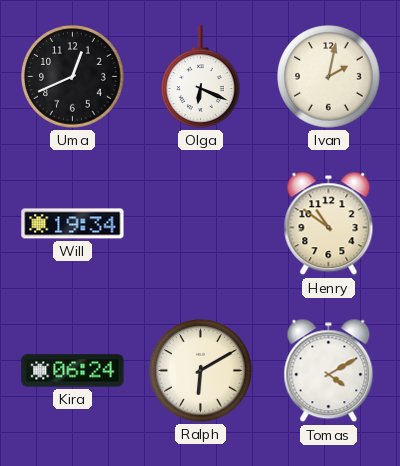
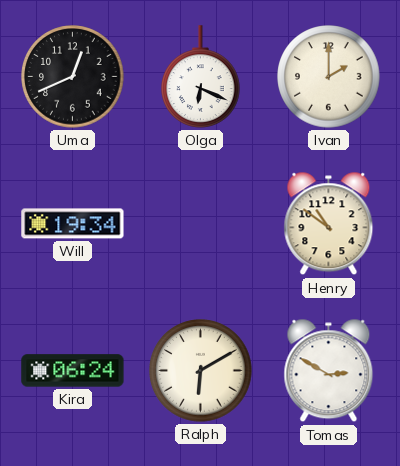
Ivan: 2:02 -> 2:00 (329, 77)
Tomas: 4:10 -> 2:50 (329, 371)
